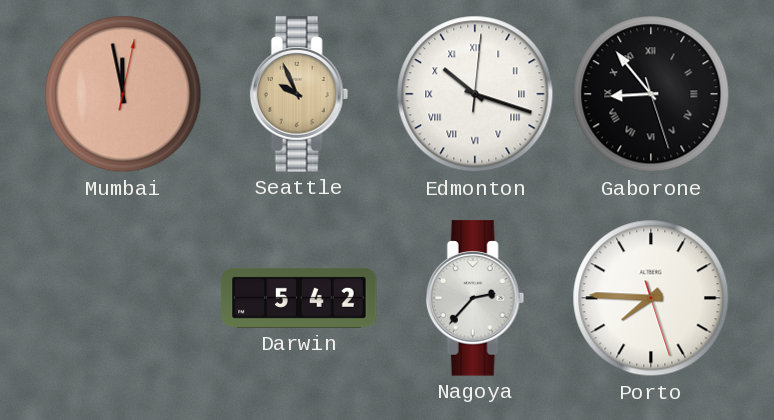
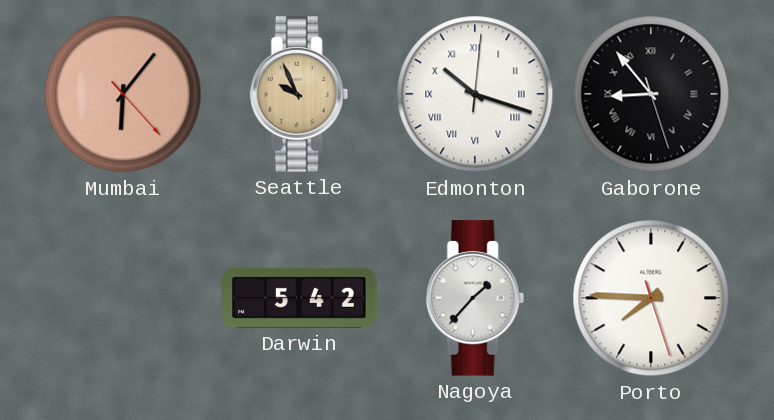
Mumbai: 11:58 -> 6:06 (123, 94)
Nagoya: 2:37 -> 1:37 (475, 298)
